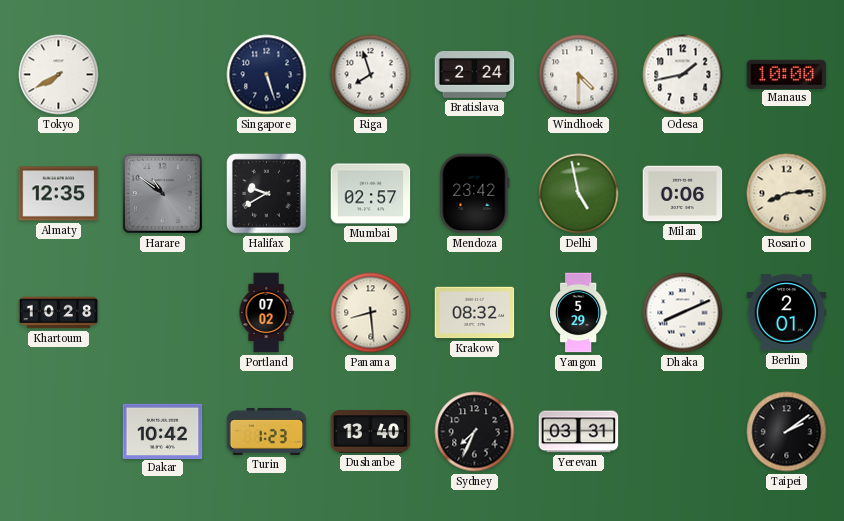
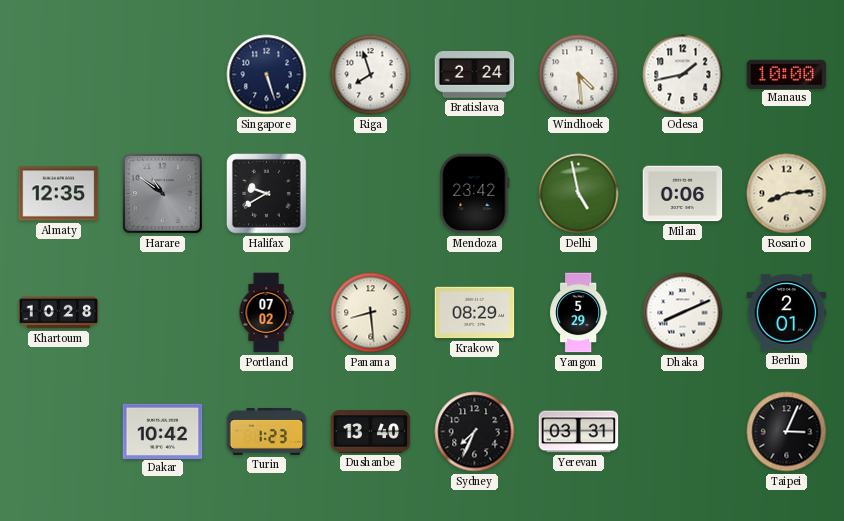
Tokyo: 7:40 -> none (59, 75)
Windhoek: 4:30 -> 4:29 (579, 75)
Mumbai: 02:57 -> none (371, 194)
Krakow: 08:32 -> 08:29 (475, 313)
Taipei: 2:09 -> 3:04 (787, 432)
